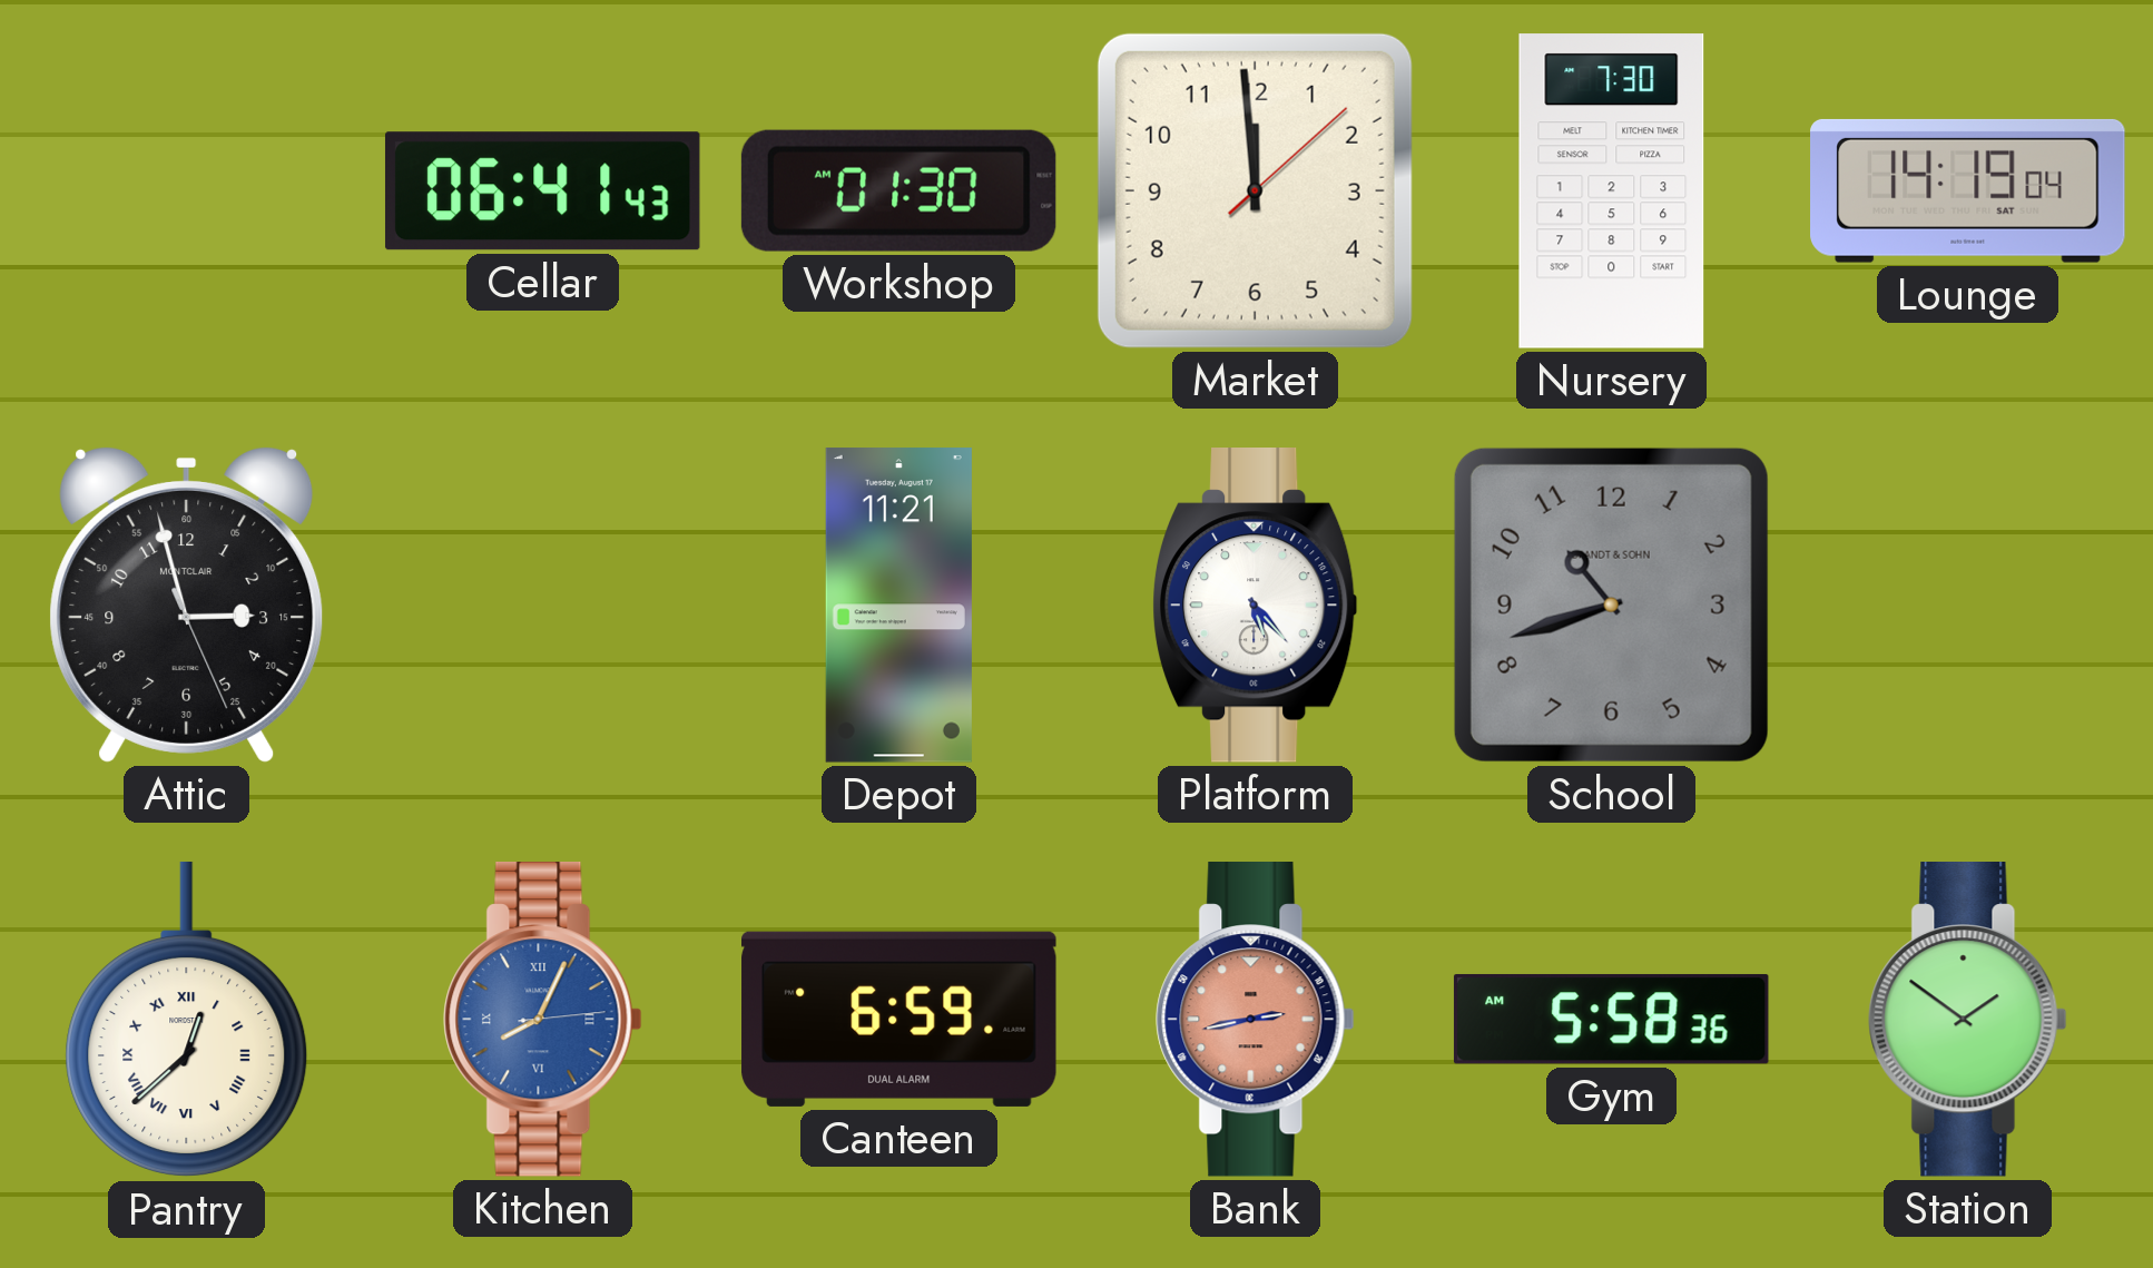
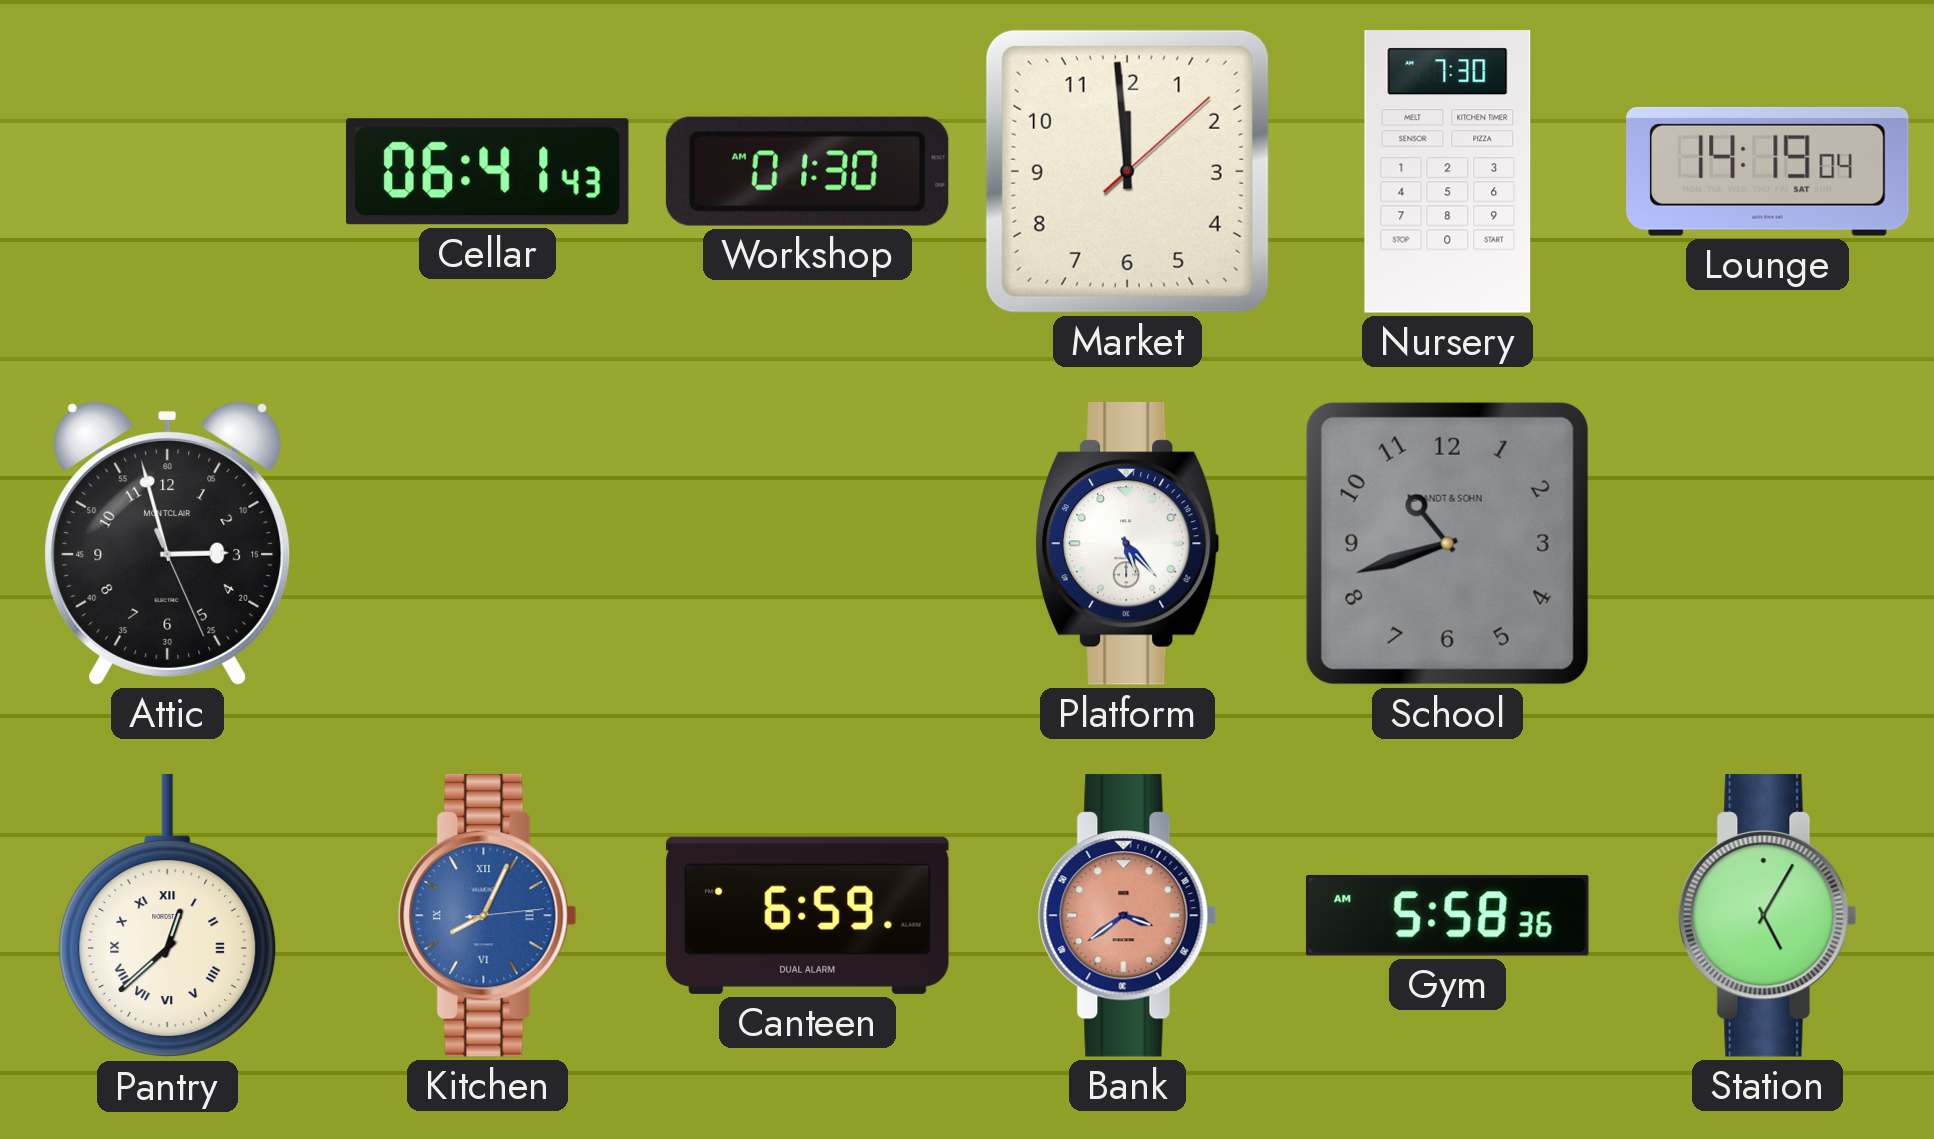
Depot: 11:21 -> none (898, 606)
Bank: 2:43 -> 3:39 (1128, 916)
Station: 1:51 -> 5:05 (1768, 916)
